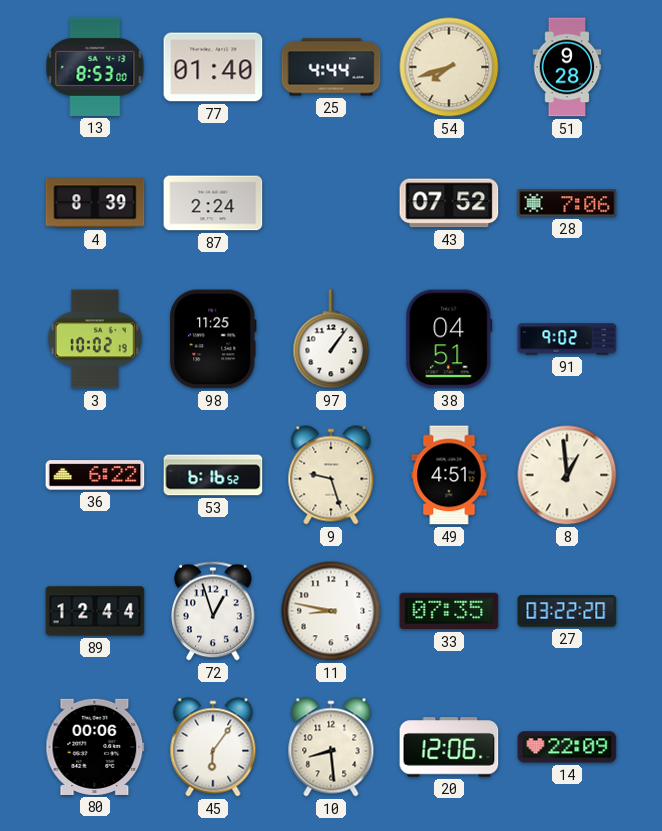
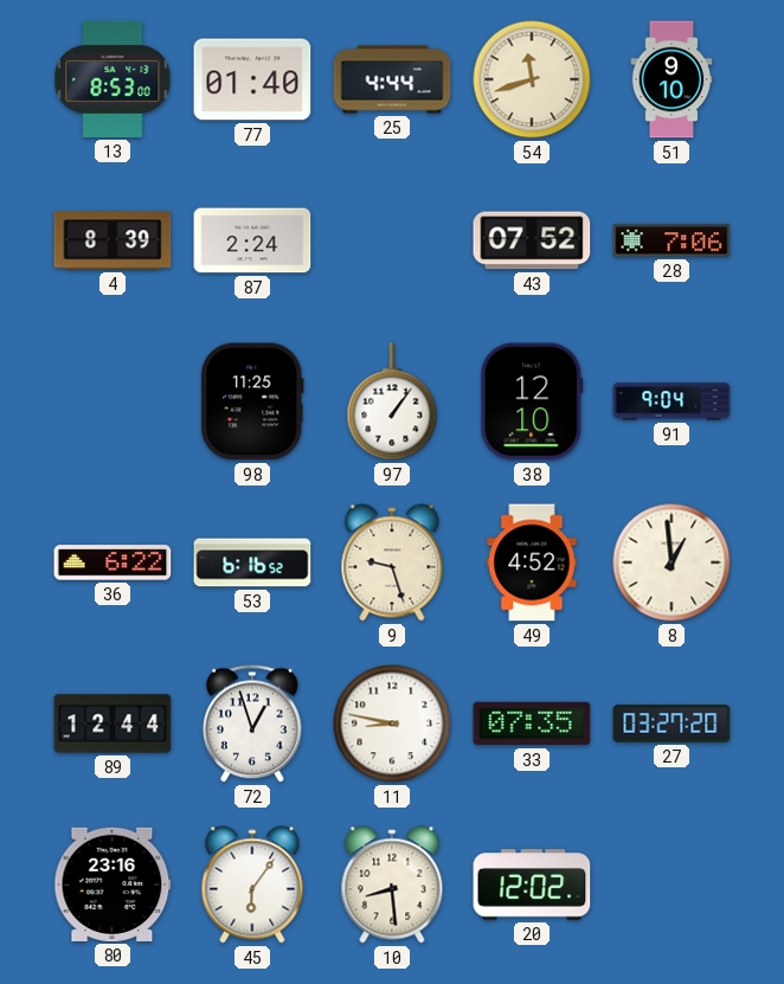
54: 7:42 -> 11:42 (532, 79)
51: 9:28 -> 9:10 (671, 79)
3: 10:02 -> none (95, 339)
38: 04:51 -> 12:10 (532, 401)
91: 9:02 -> 9:04 (671, 401)
49: 4:51 -> 4:52 (532, 562)
27: 03:22 -> 03:27 (671, 723)
80: 00:06 -> 23:16 (113, 885)
20: 12:06 -> 12:02 (532, 885)
14: 22:09 -> none (567, 747)
